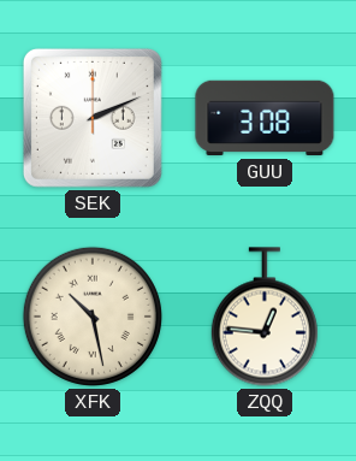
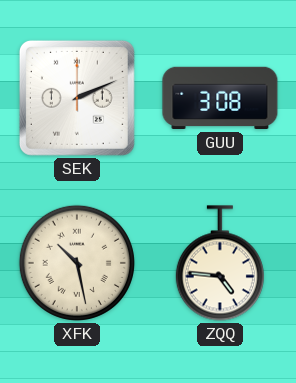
ZQQ: 12:46 -> 4:46 (220, 263)
